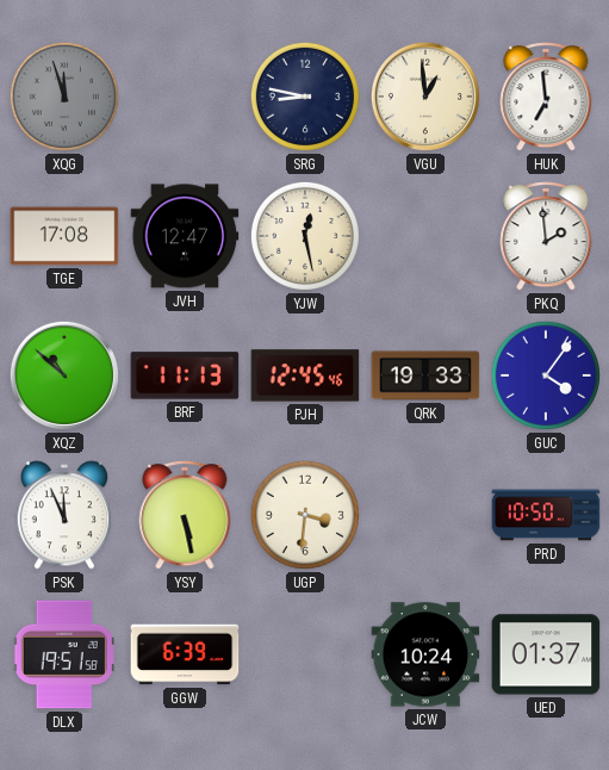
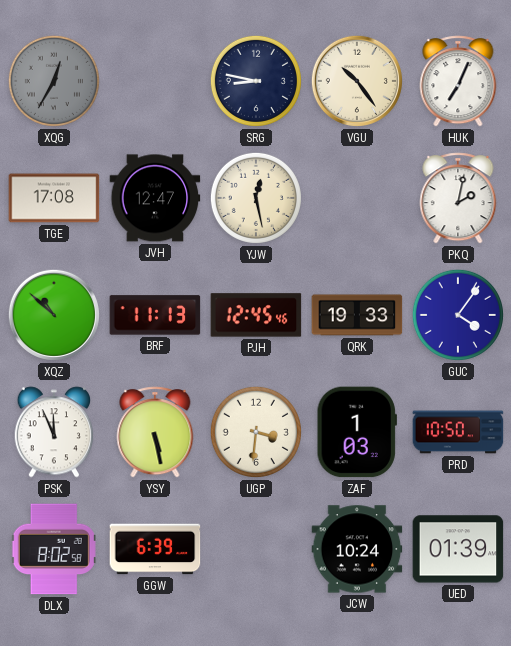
XQG: 11:57 -> 12:35 (54, 81)
VGU: 12:59 -> 10:24 (357, 81)
HUK: 6:59 -> 7:04 (458, 81)
PKQ: 1:59 -> 2:02 (458, 198)
ZAF: none -> 1:03 (357, 432)
DLX: 19:51 -> 8:02 (54, 549)
UED: 01:37 -> 01:39 (458, 549)
